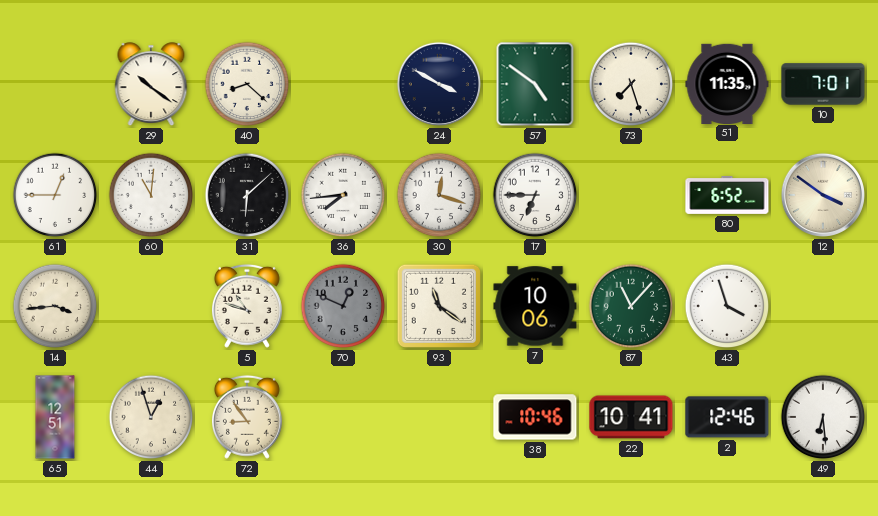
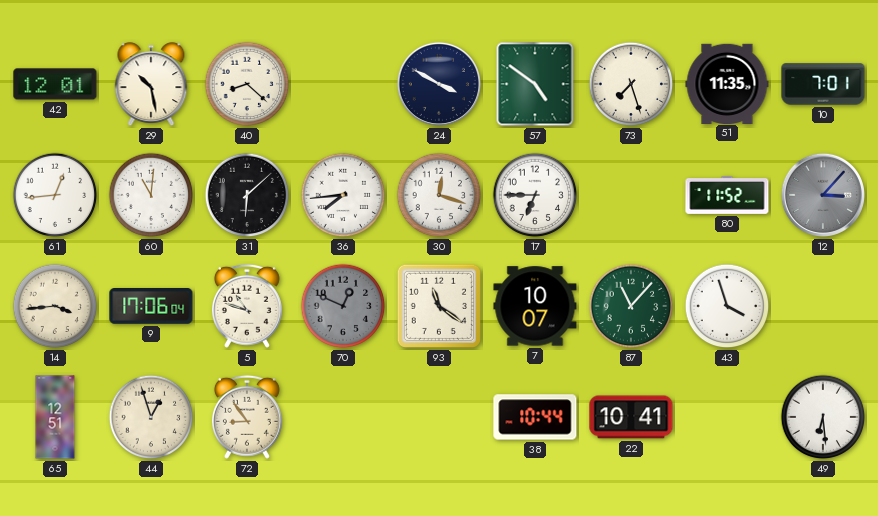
42: none -> 12:01 (55, 84)
29: 10:21 -> 10:28 (151, 84)
61: 12:45 -> 12:44 (55, 195)
80: 6:52 -> 11:52 (727, 195)
12: 3:51 -> 3:07 (823, 195)
12 dial: cream -> grey (823, 195)
9: none -> 17:06 (151, 307)
7: 10:06 -> 10:07 (535, 306)
38: 10:46 -> 10:44 (535, 417)
2: 12:46 -> none (727, 417)
